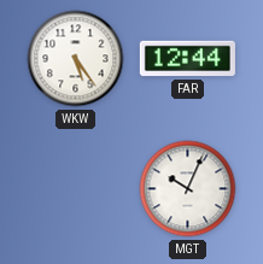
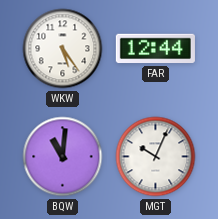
BQW: none -> 11:01 (63, 157)
